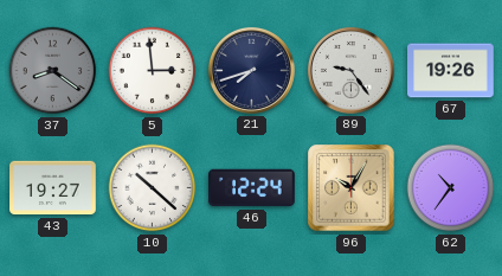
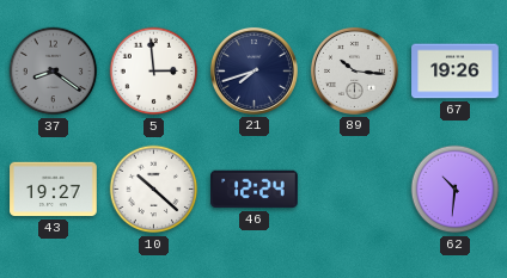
89: 9:24 -> 10:16 (354, 70)
96: 10:05 -> none (352, 188)
62: 10:36 -> 10:31 (456, 190)
